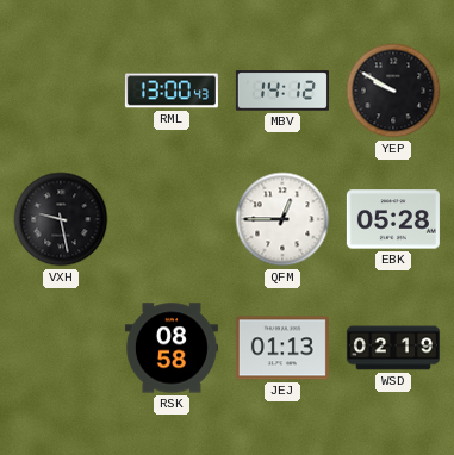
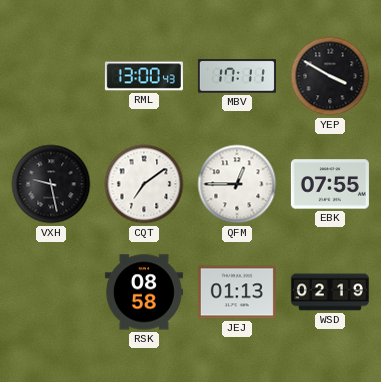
MBV: 14:12 -> 17:11 (237, 76)
YEP: 9:50 -> 3:50 (330, 76)
CQT: none -> 7:09 (144, 184)
EBK: 05:28 -> 07:55 (330, 184)
